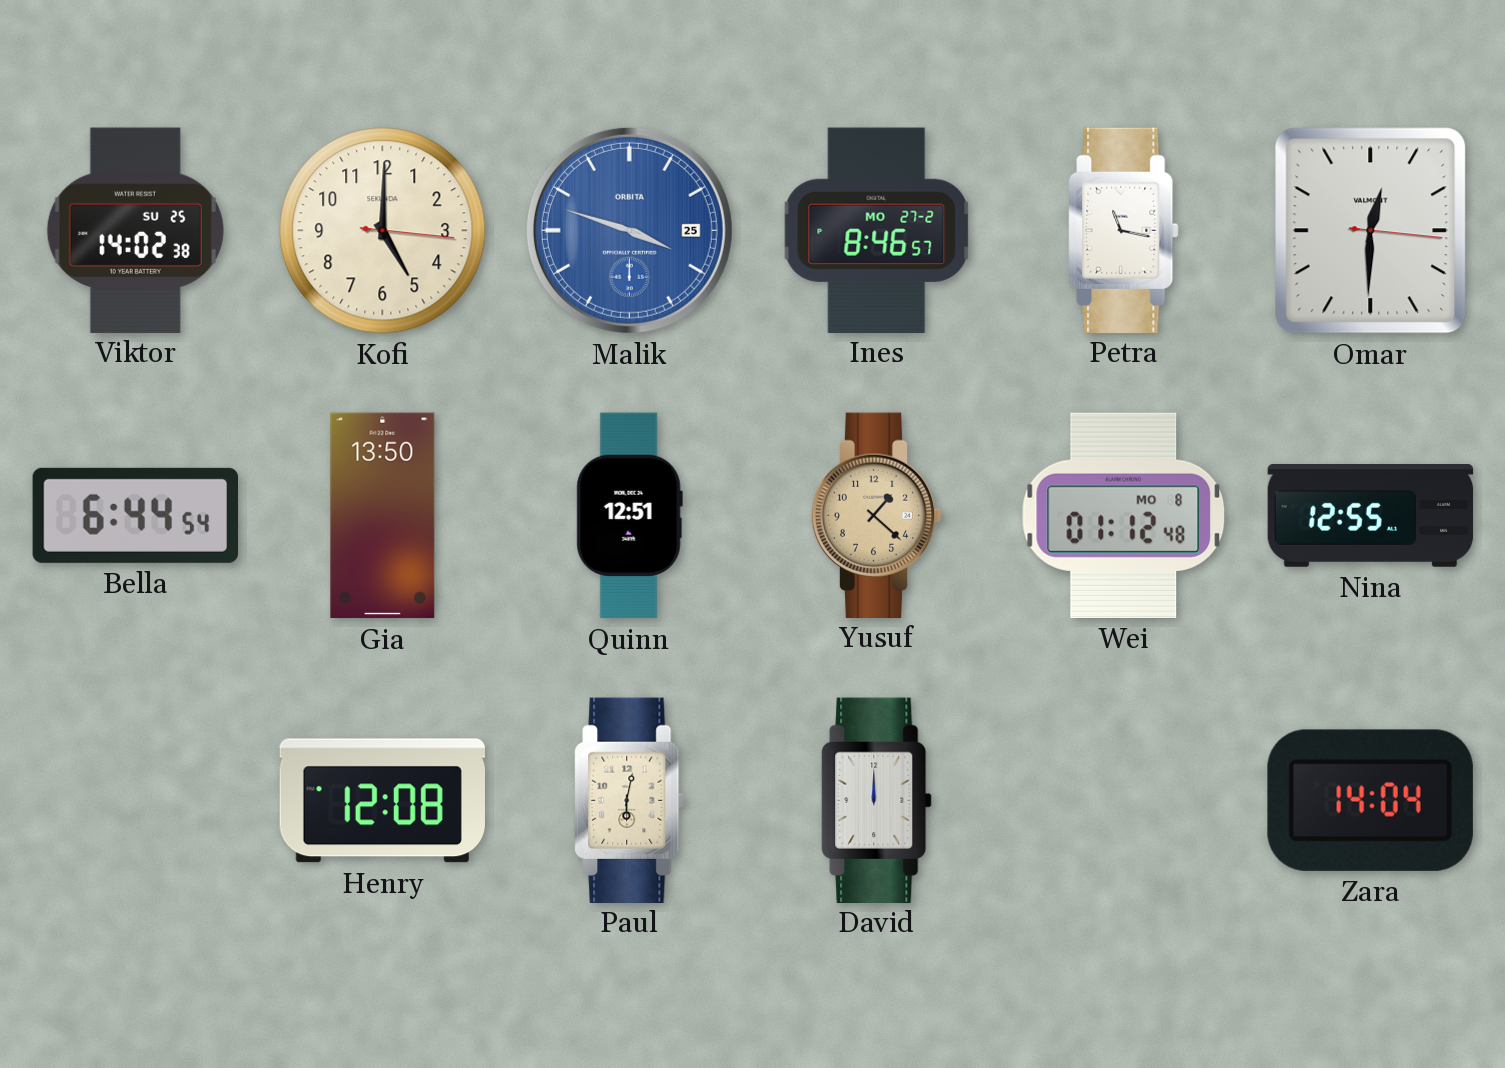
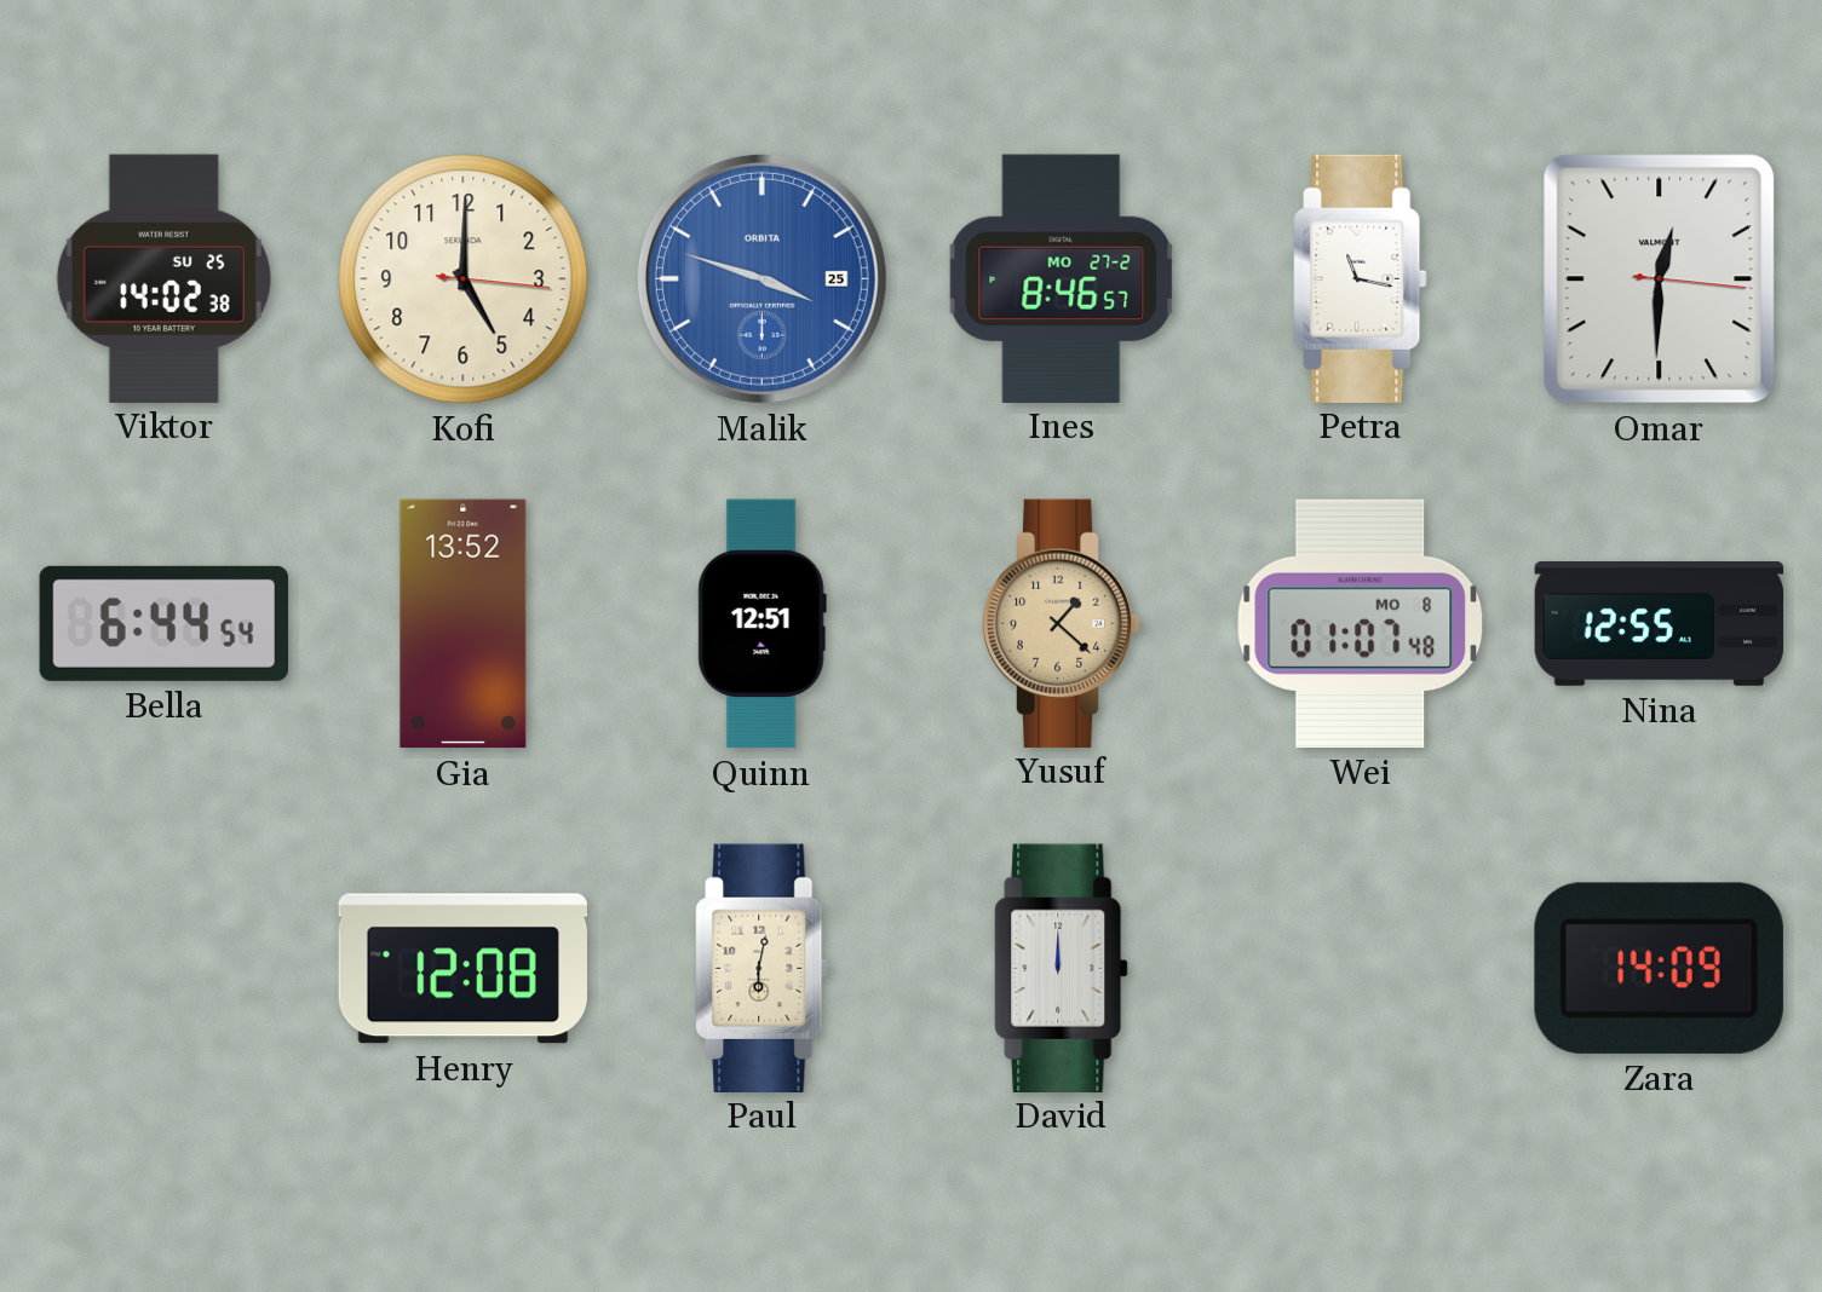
Gia: 13:50 -> 13:52 (464, 624)
Wei: 01:12 -> 01:07 (1361, 623)
Zara: 14:04 -> 14:09 (1659, 968)
